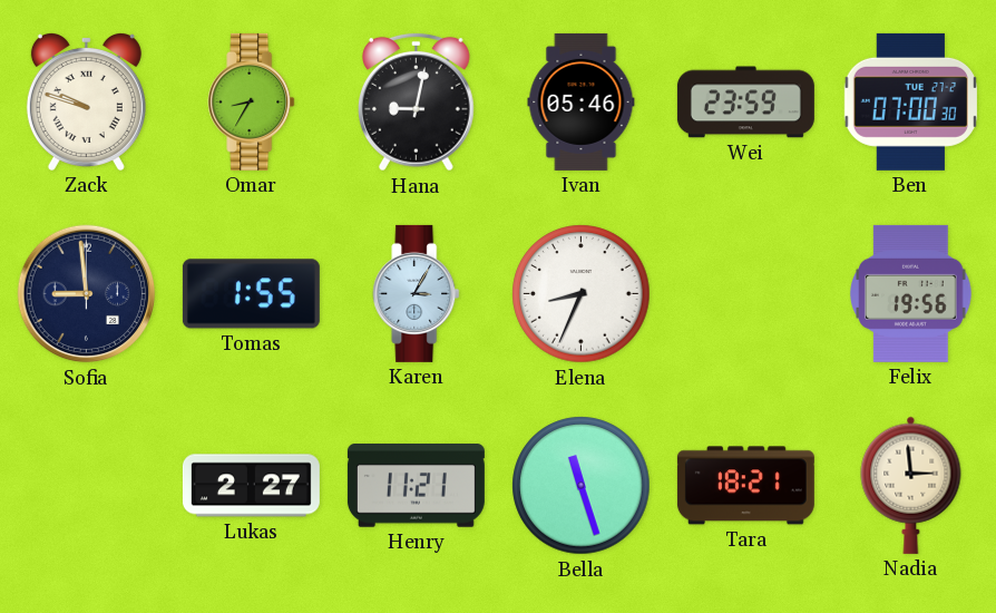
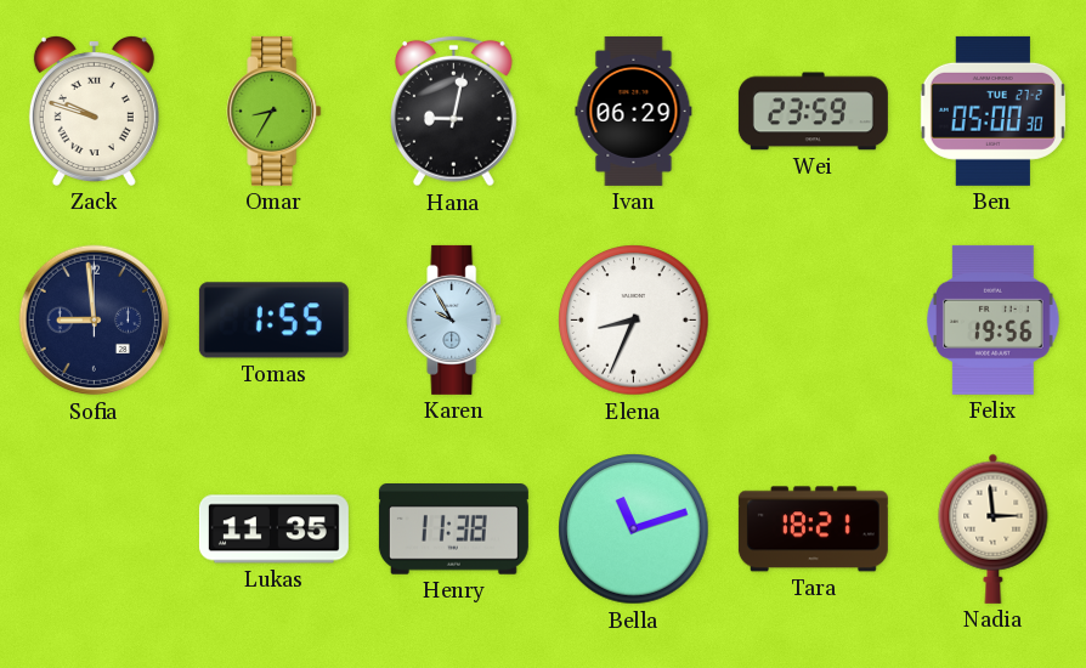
Ivan: 05:46 -> 06:29 (634, 111)
Ben: 07:00 -> 05:00 (992, 111)
Karen: 3:05 -> 9:55 (454, 319)
Lukas: 2:27 -> 11:35 (273, 530)
Henry: 11:21 -> 11:38 (453, 530)
Bella: 11:27 -> 11:12 (634, 530)
